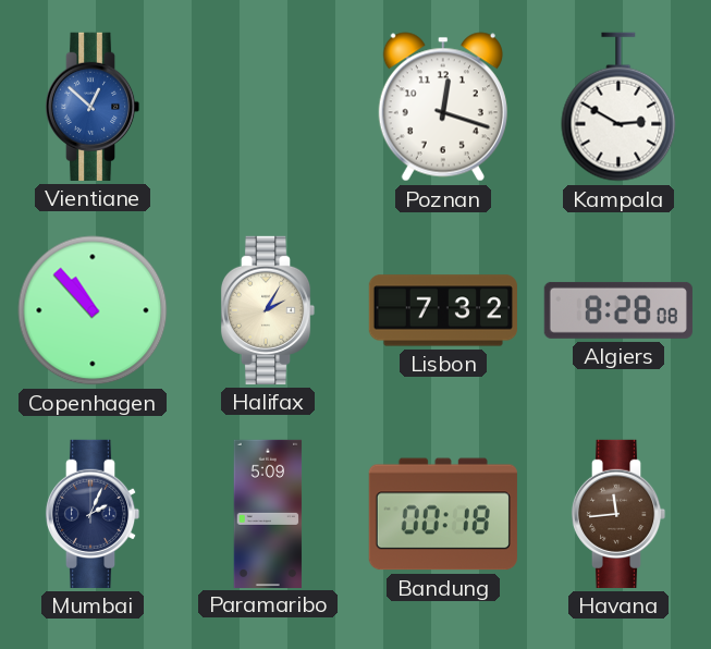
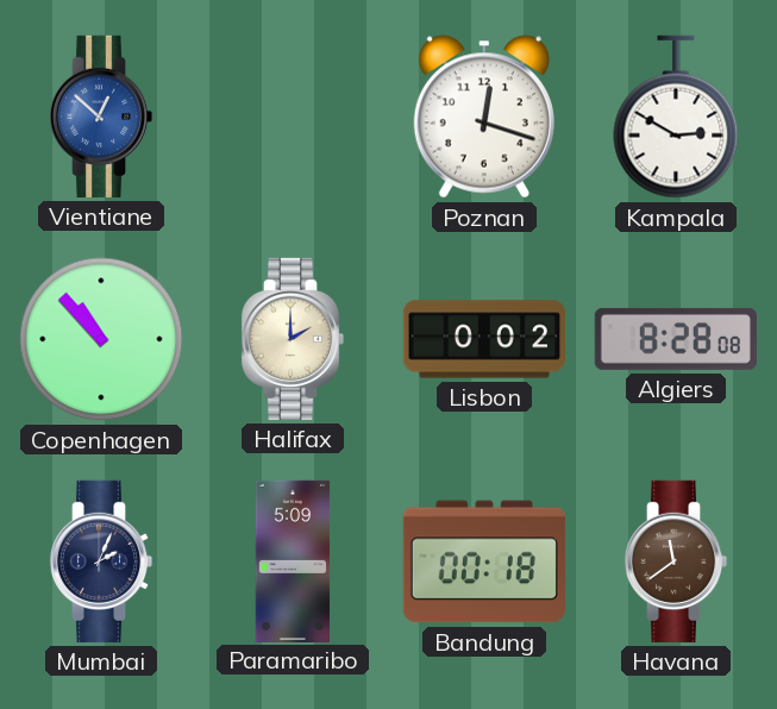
Halifax: 2:05 -> 2:00 (293, 339)
Lisbon: 7:32 -> 0:02 (484, 339)
Havana: 11:44 -> 11:39 (676, 561)
